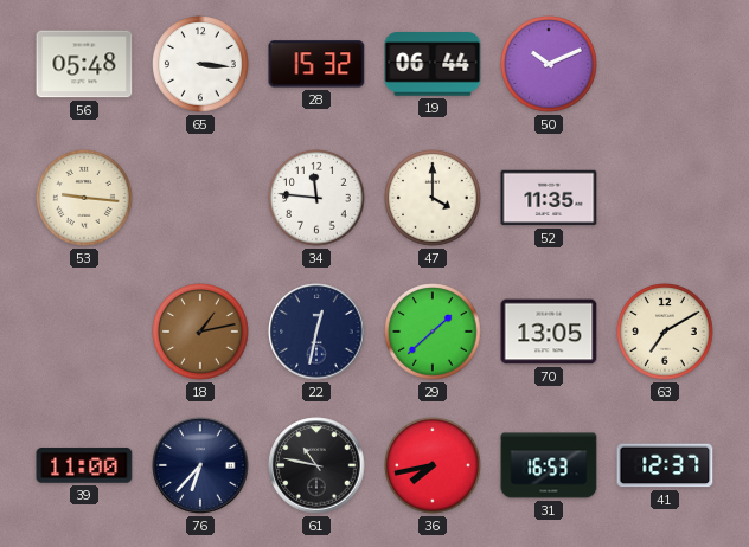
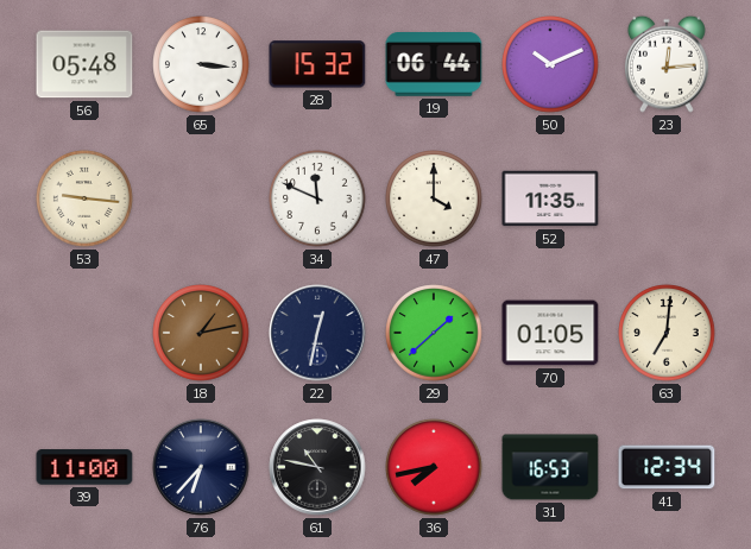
23: none -> 12:14 (667, 64)
34: 11:46 -> 11:49 (317, 198)
70: 13:05 -> 01:05 (550, 333)
63: 7:10 -> 7:01 (667, 333)
41: 12:37 -> 12:34 (667, 467)
